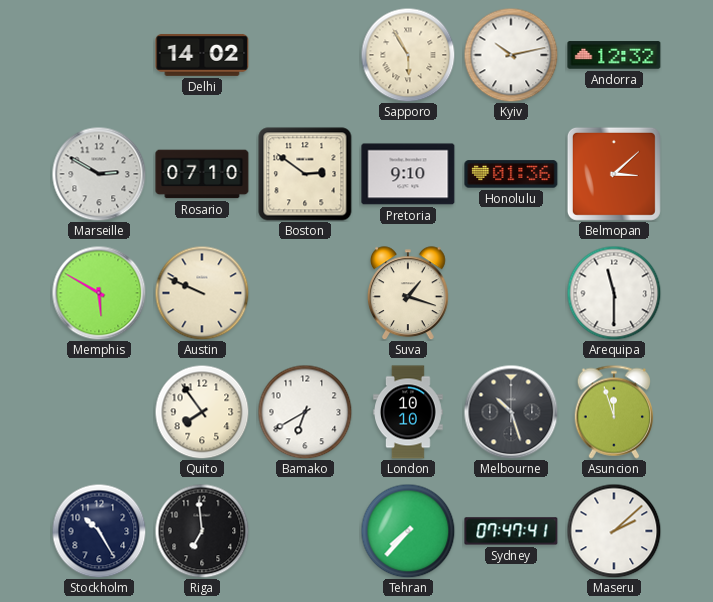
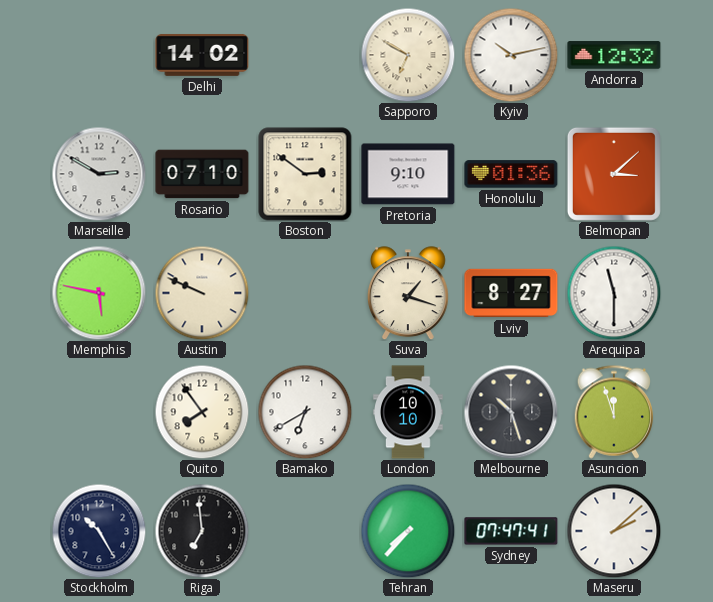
Sapporo: 5:55 -> 6:50 (408, 55)
Memphis: 5:50 -> 5:47 (99, 293)
Lviv: none -> 8:27 (511, 293)
